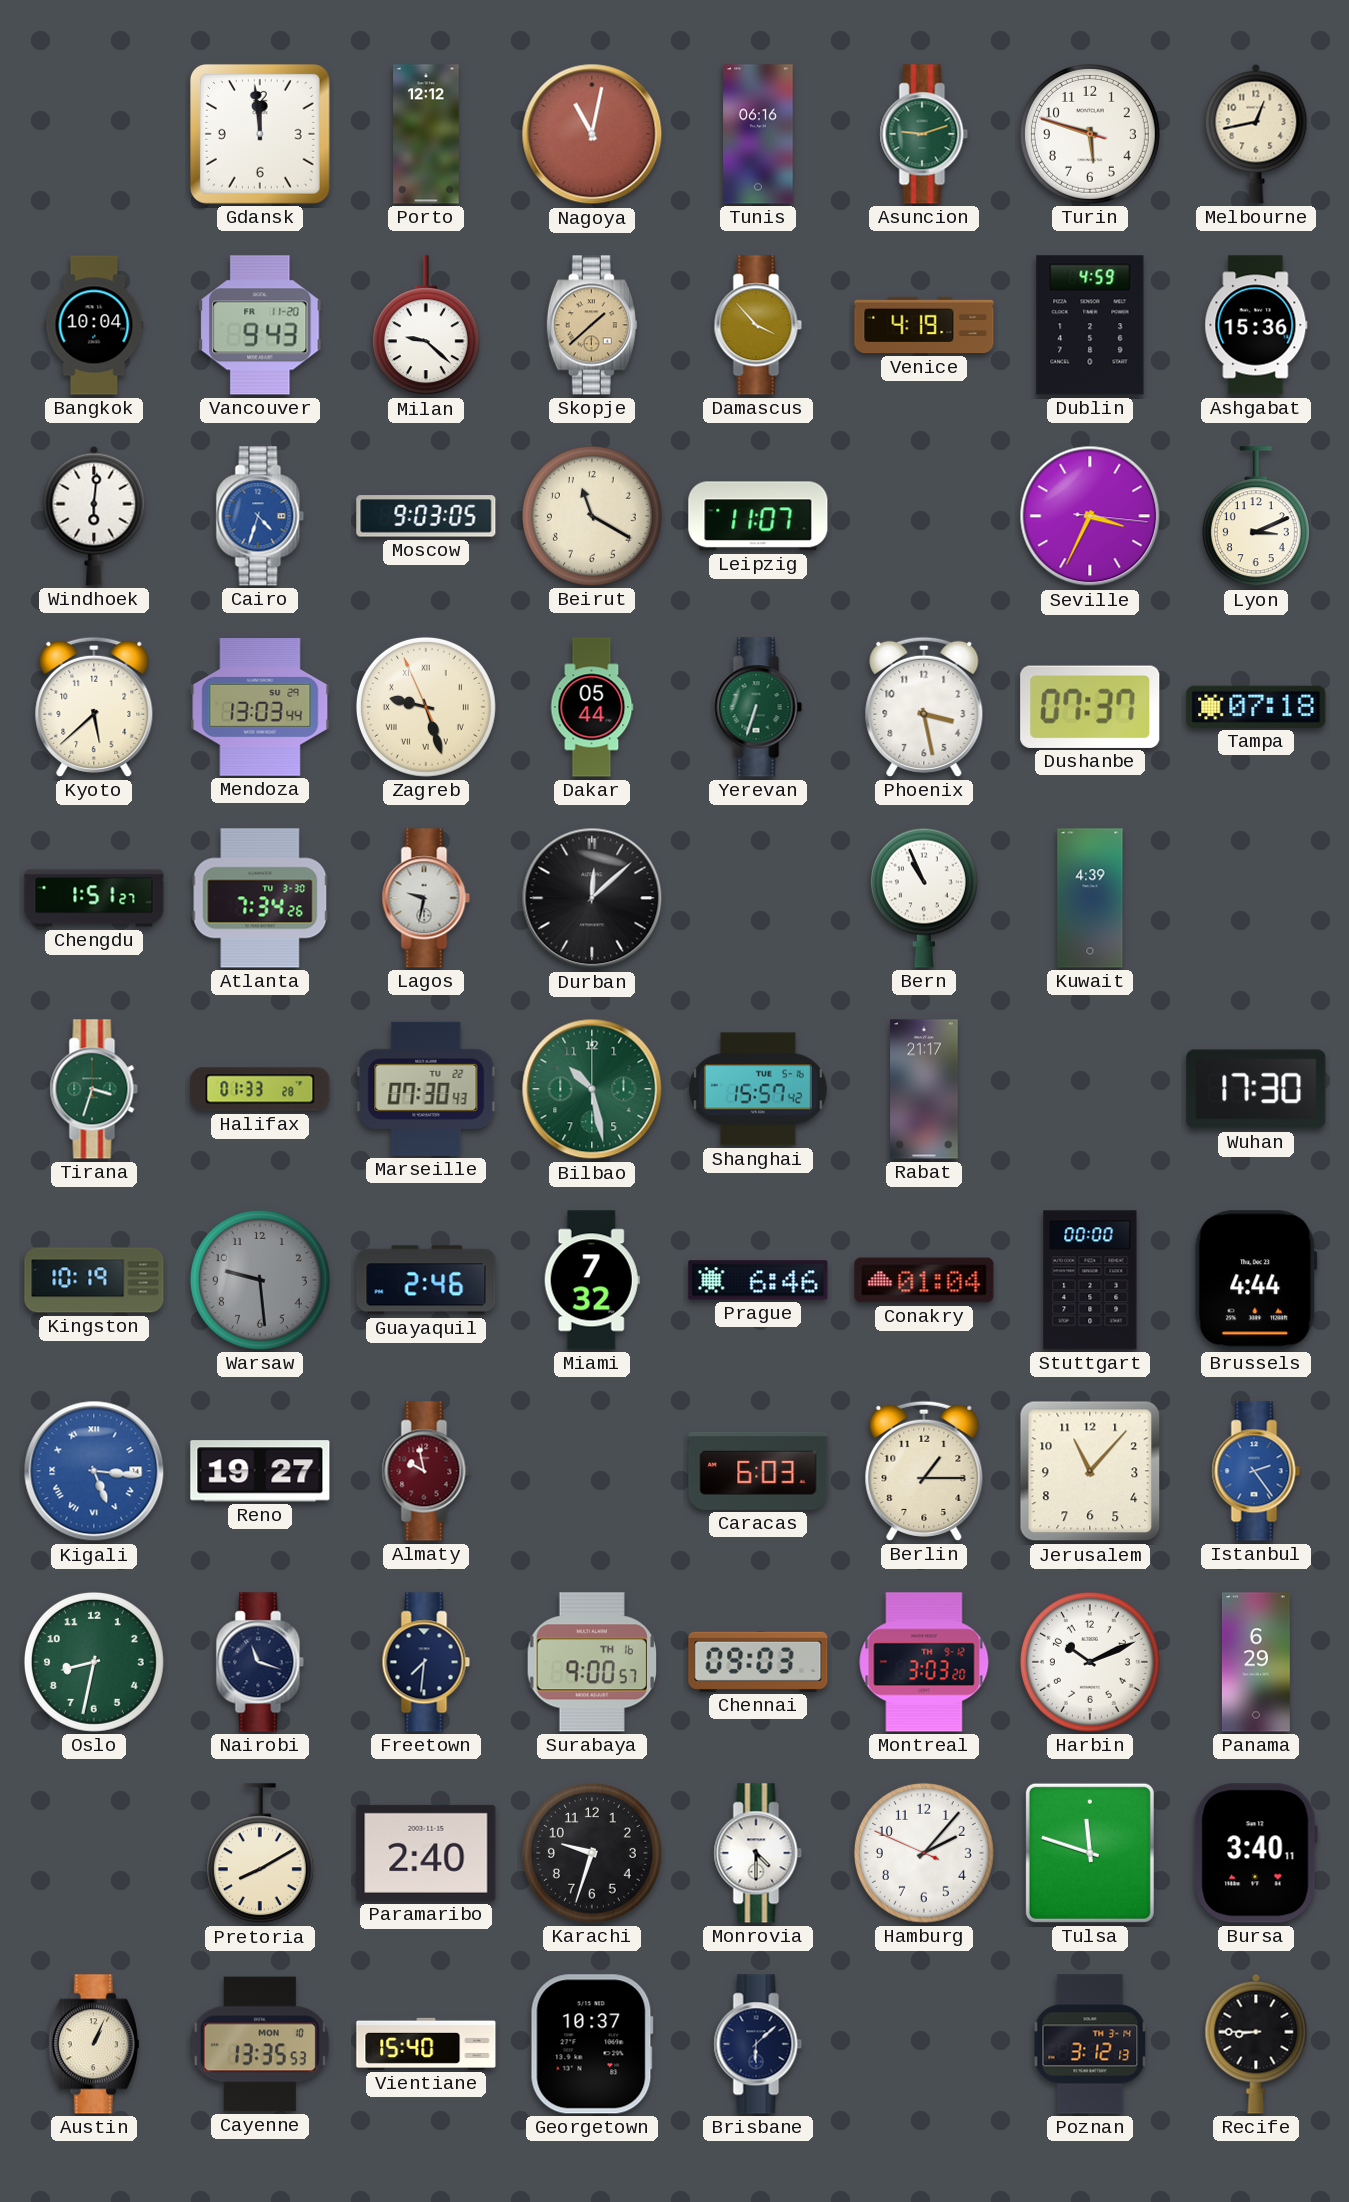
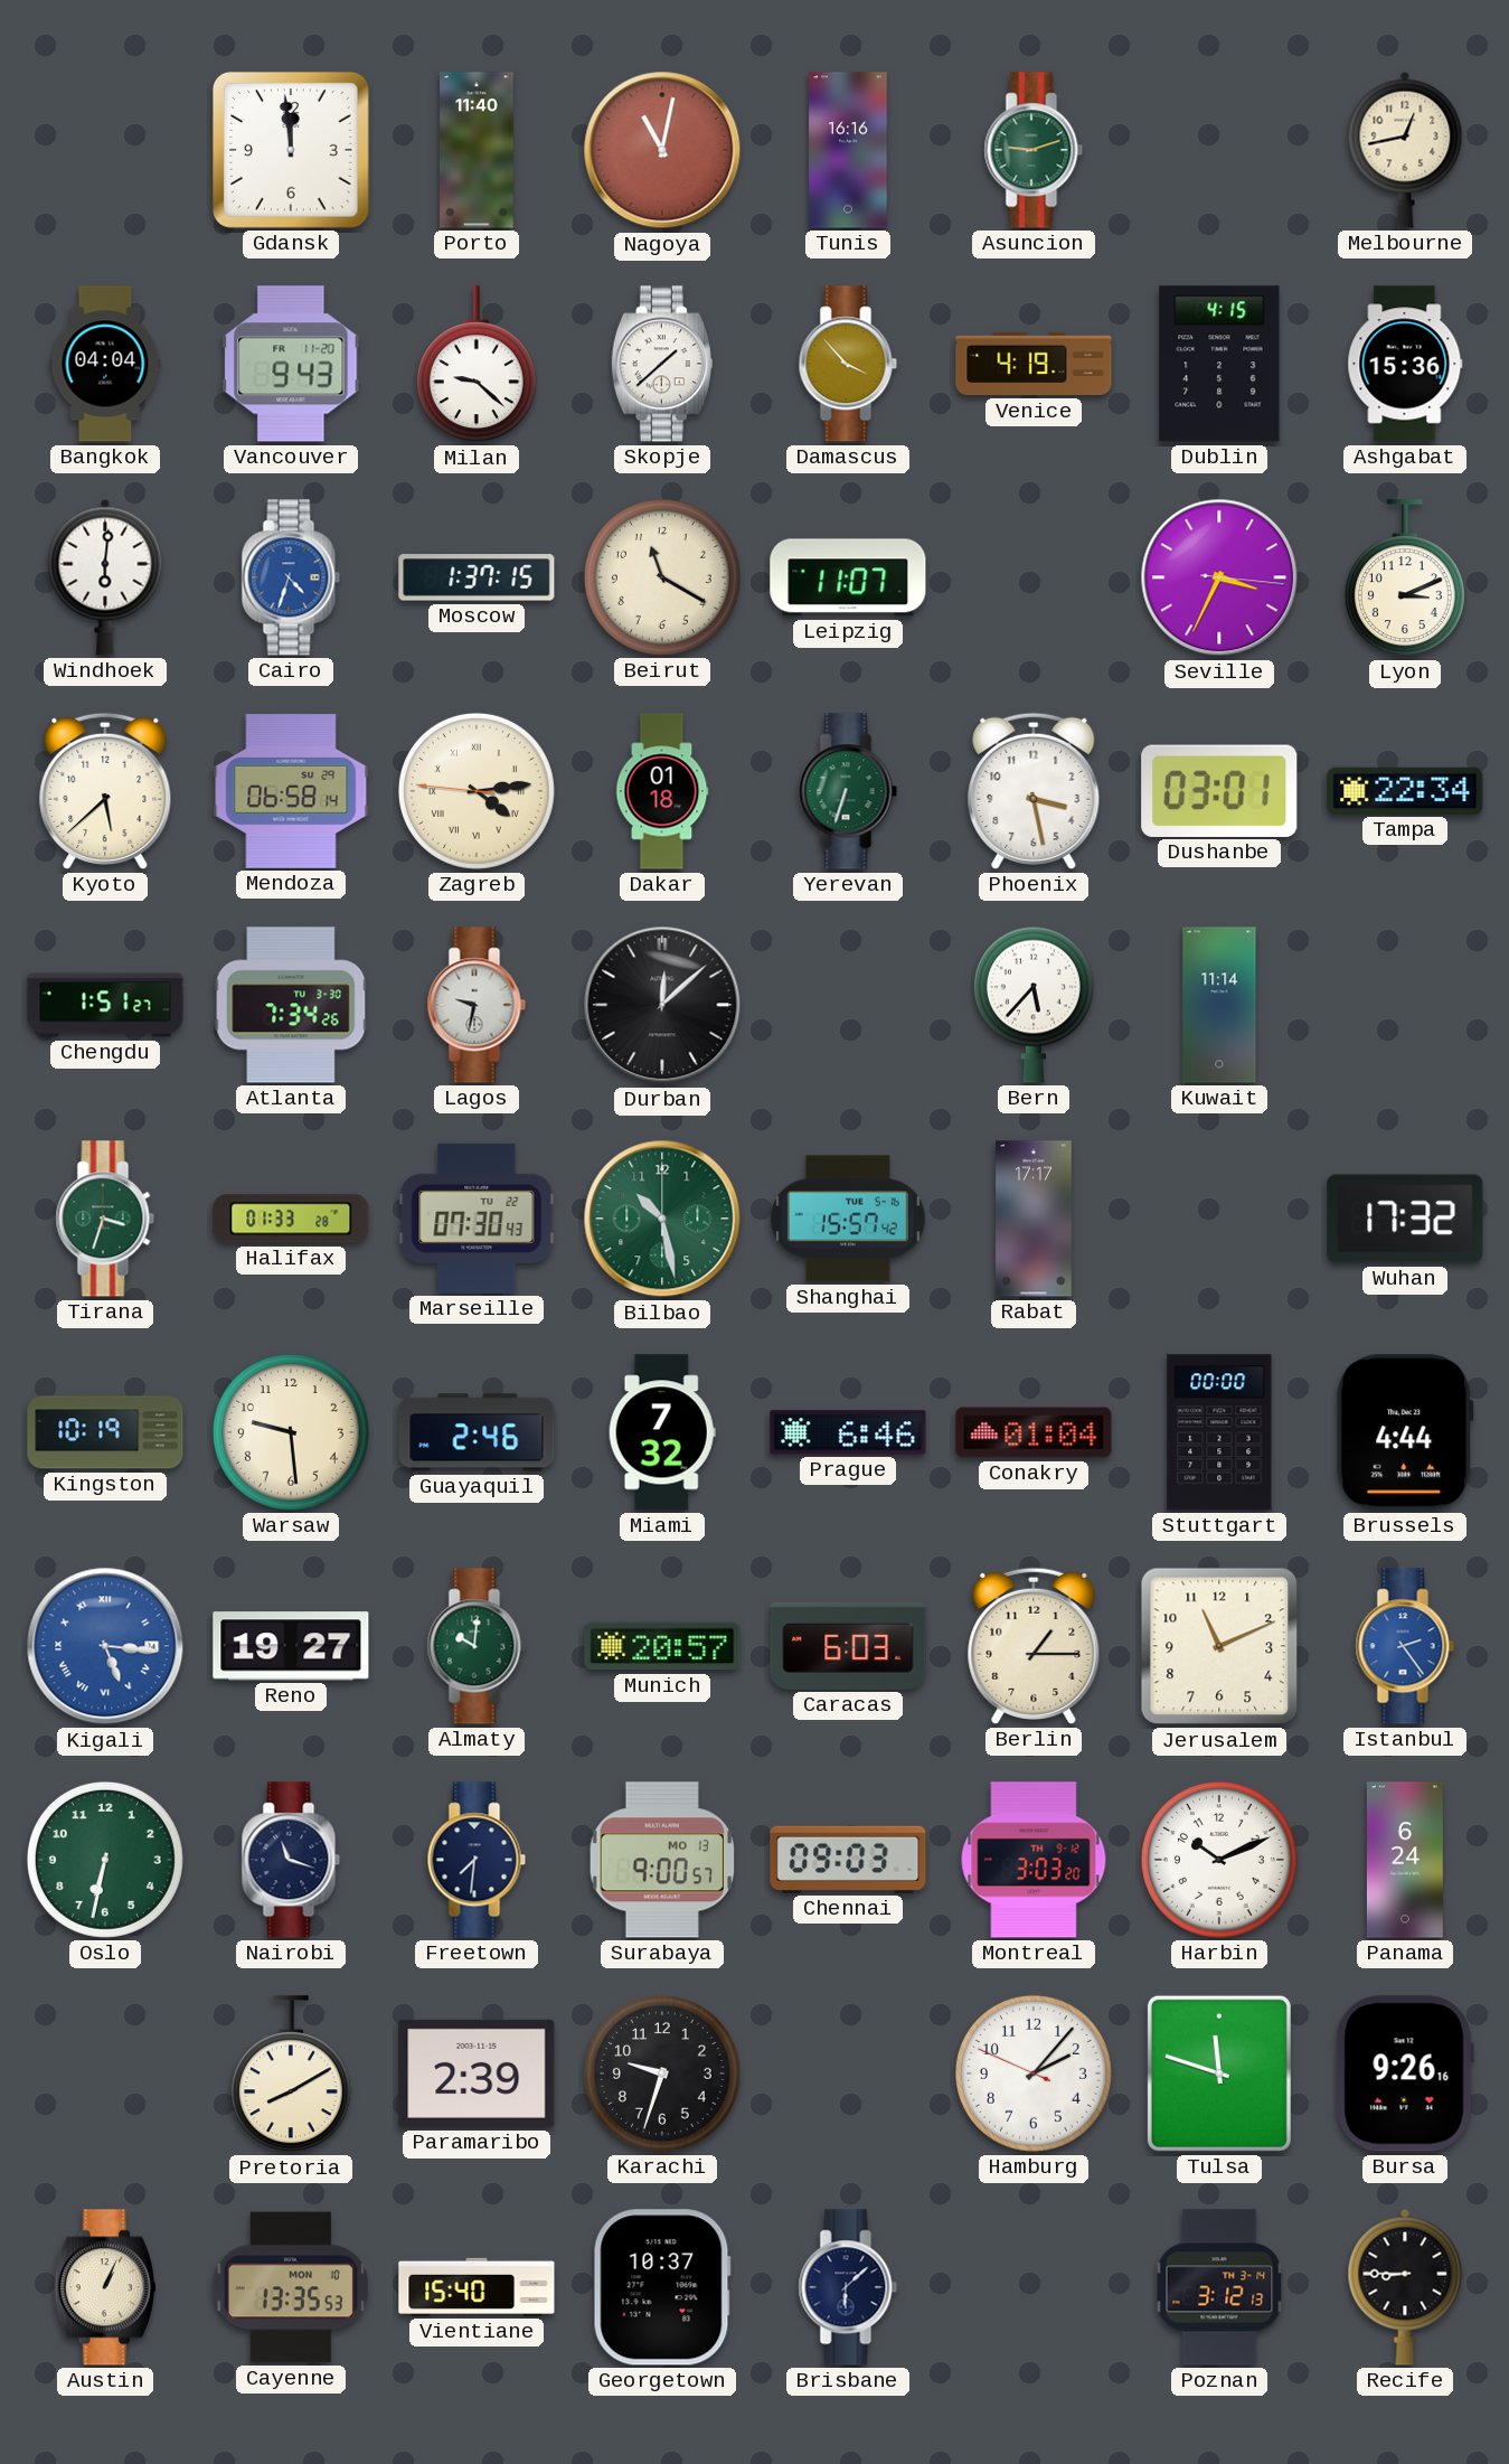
Porto: 12:12 -> 11:40 (477, 150)
Tunis: 06:16 -> 16:16 (848, 150)
Turin: 5:47 -> none (1090, 134)
Bangkok: 10:04 -> 04:04 (105, 364)
Skopje dial: champagne -> white (662, 364)
Dublin: 4:59 -> 4:15 (1219, 364)
Moscow: 9:03 -> 1:37 (477, 577)
Mendoza: 13:03 -> 06:58 (291, 792)
Zagreb: 9:26 -> 4:13 (477, 791)
Dakar: 05:44 -> 01:18 (662, 791)
Dushanbe: 07:37 -> 03:01 (1219, 791)
Tampa: 07:18 -> 22:34 (1405, 791)
Bern: 10:56 -> 5:37 (1034, 1005)
Kuwait: 4:39 -> 11:14 (1219, 1005)
Rabat: 21:17 -> 17:17 (1034, 1219)
Wuhan: 17:30 -> 17:32 (1405, 1219)
Warsaw dial: grey -> cream (291, 1432)
Almaty: 9:58 -> 10:01 (477, 1646)
Almaty dial: burgundy -> green (477, 1646)
Munich: none -> 20:57 (662, 1646)
Jerusalem: 11:07 -> 11:11 (1219, 1646)
Oslo: 8:32 -> 6:32 (105, 1860)
Surabaya date: TH 16 -> MO 13 (662, 1860)
Panama: 6:29 -> 6:24 (1405, 1860)
Paramaribo: 2:40 -> 2:39 (477, 2073)
Monrovia: 4:30 -> none (758, 1853)
Bursa: 3:40 -> 9:26 (1405, 2073)
